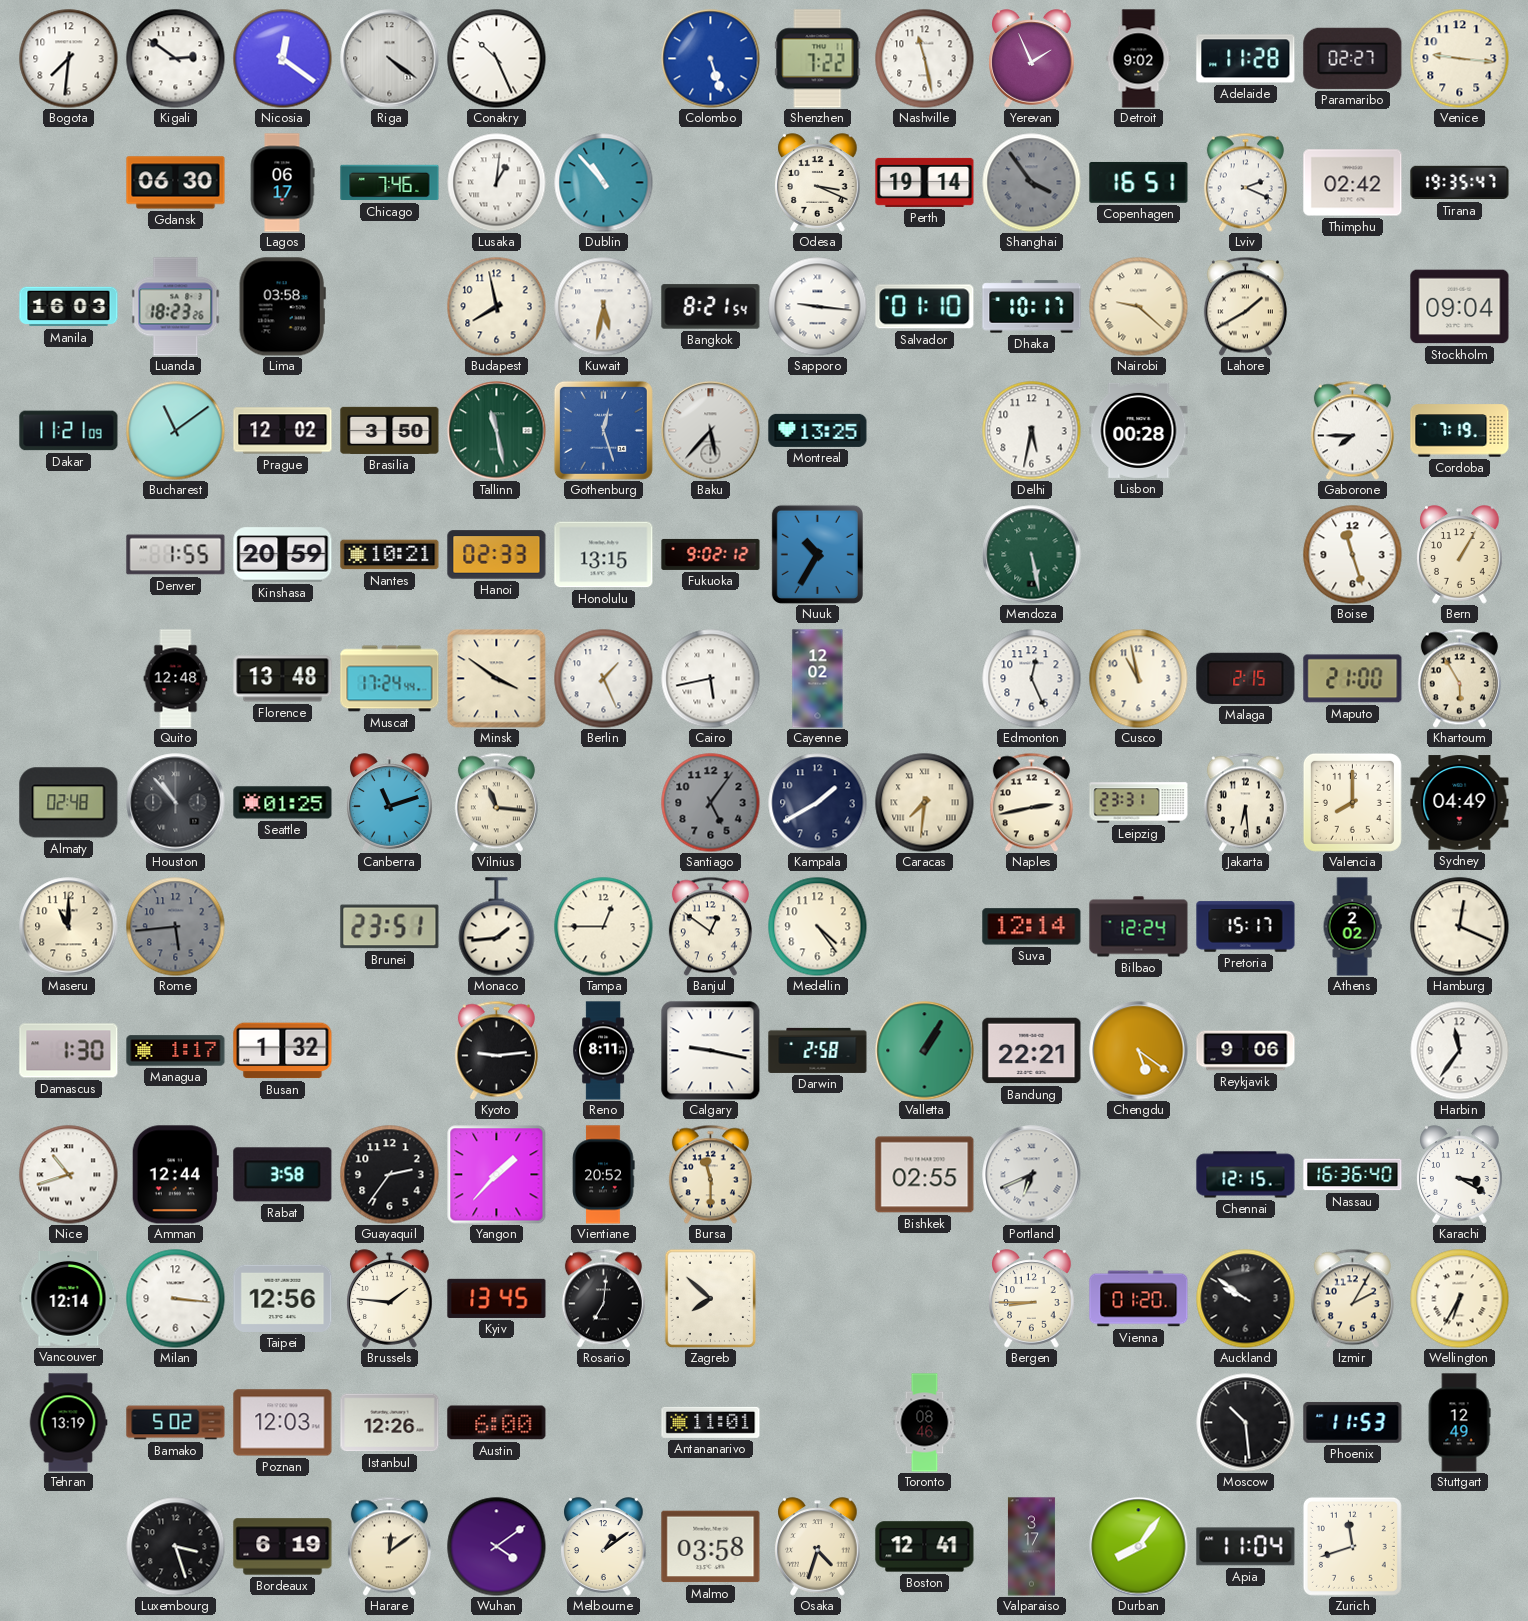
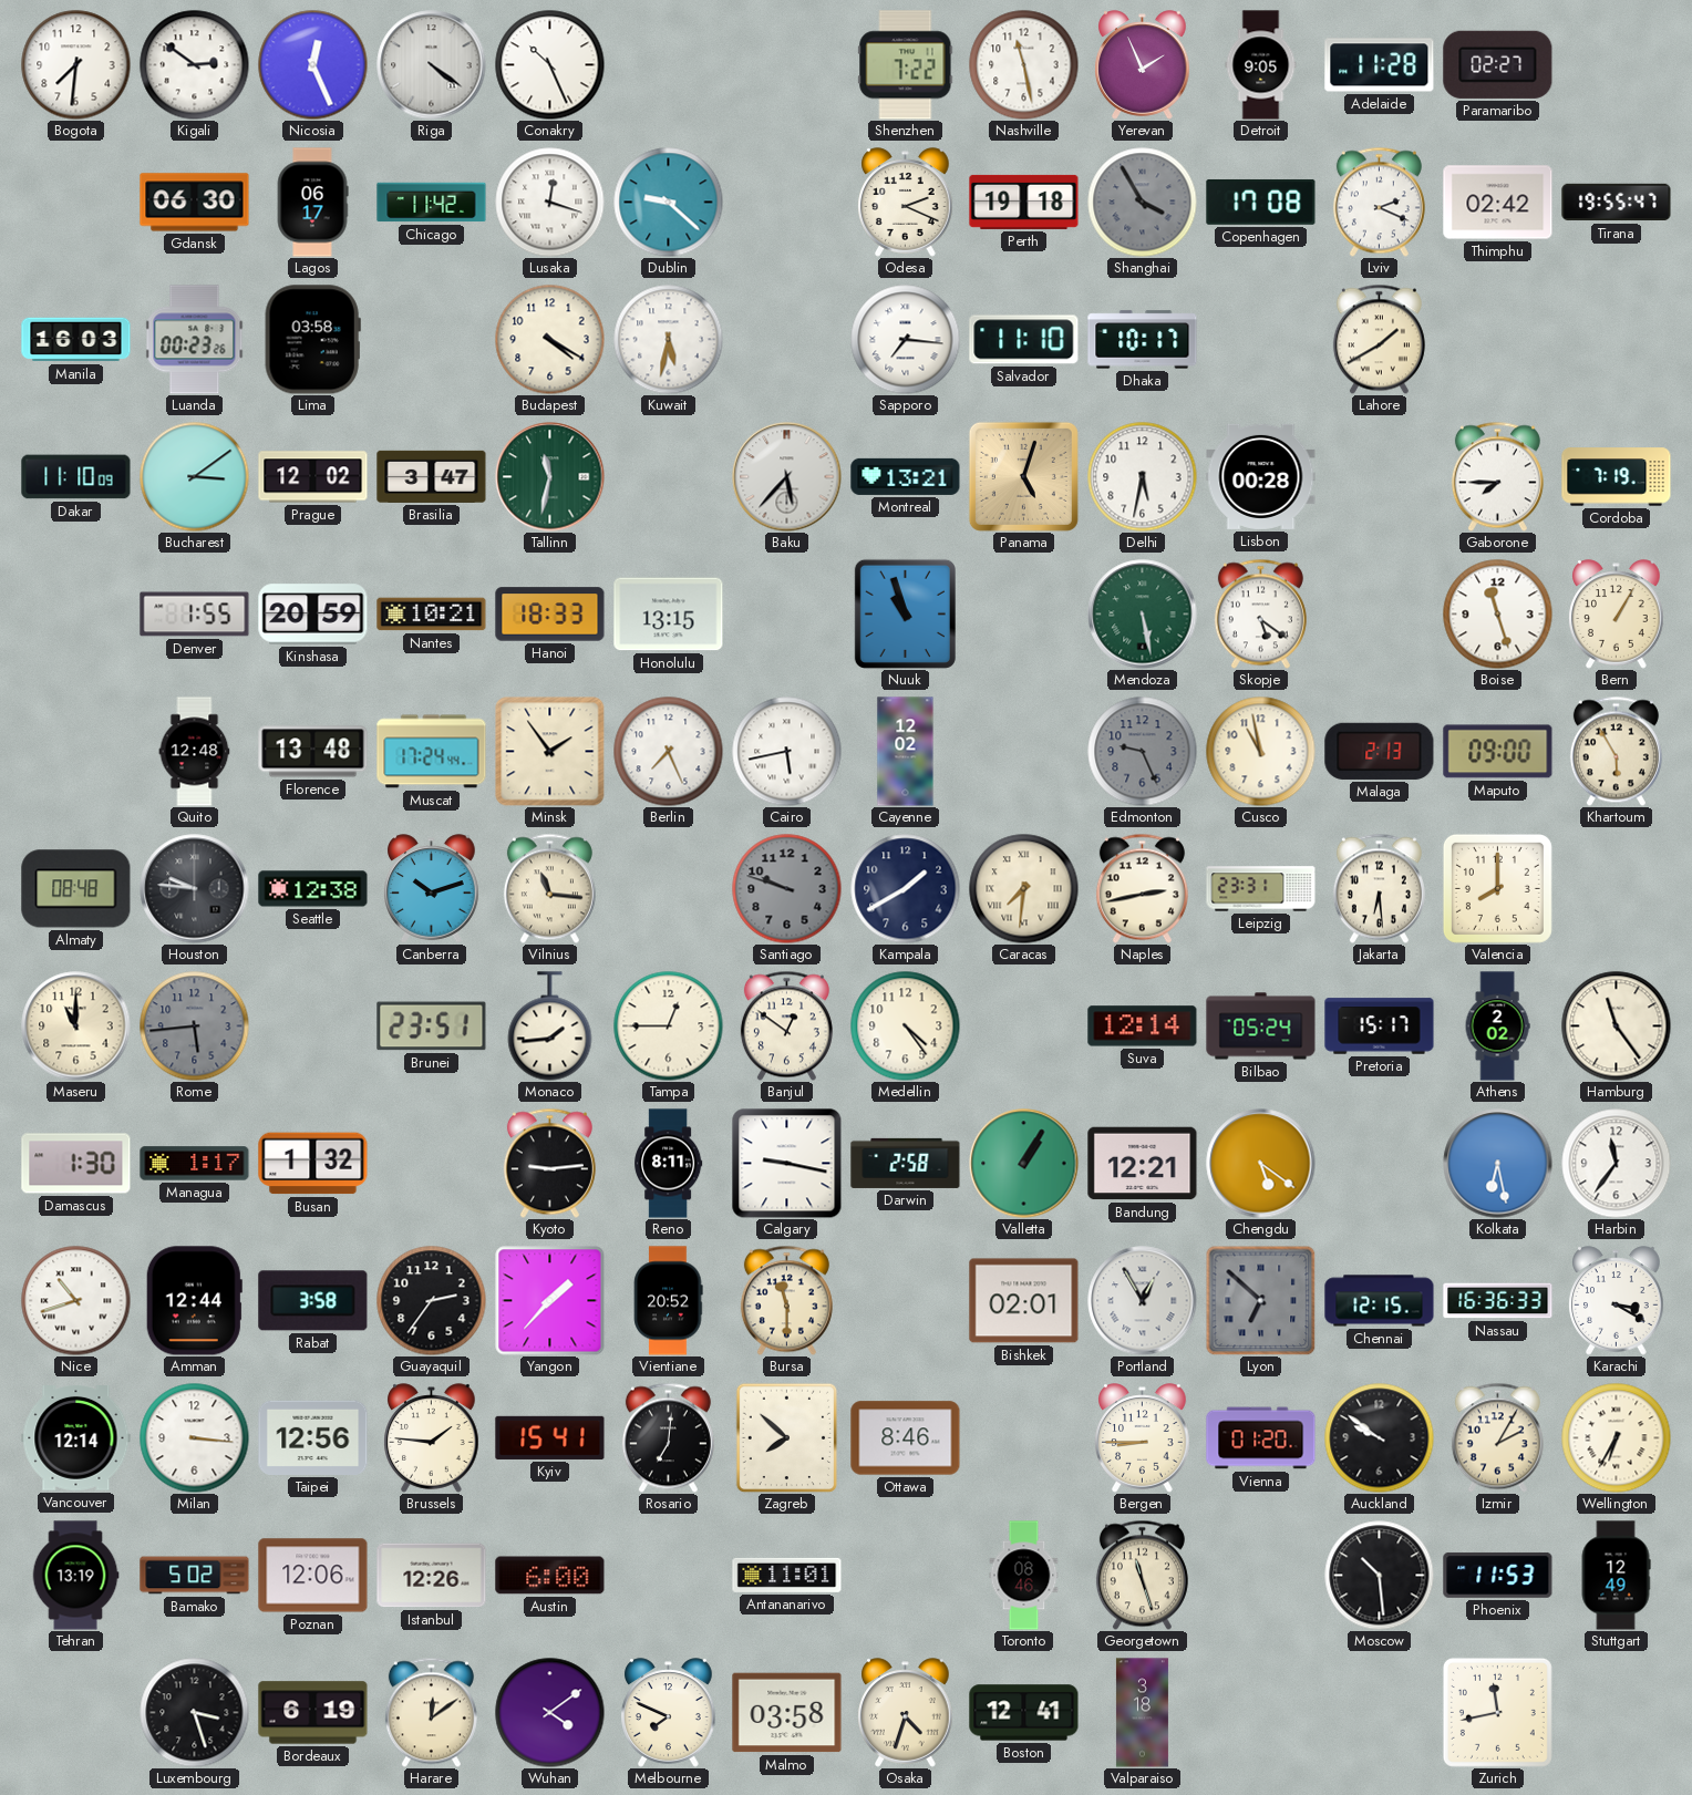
Nicosia: 12:21 -> 12:26 (313, 65)
Colombo: 5:27 -> none (711, 59)
Detroit: 9:02 -> 9:05 (1261, 65)
Venice: 9:16 -> none (1460, 59)
Chicago: 7:46 -> 11:42 (432, 203)
Lusaka: 1:01 -> 12:18 (550, 203)
Dublin: 10:53 -> 9:22 (669, 203)
Odesa: 3:19 -> 2:19 (906, 203)
Perth: 19:14 -> 19:18 (1024, 202)
Shanghai: 3:54 -> 3:55 (1143, 203)
Copenhagen: 16:51 -> 17:08 (1261, 202)
Tirana: 19:35 -> 19:55 (1617, 203)
Luanda: 18:23 -> 00:23 (195, 340)
Budapest: 7:58 -> 4:20 (550, 340)
Bangkok: 8:21 -> none (711, 307)
Sapporo: 9:16 -> 7:16 (906, 340)
Salvador: 01:10 -> 11:10 (1024, 340)
Nairobi: 9:22 -> none (1139, 307)
Stockholm: 09:04 -> none (1460, 307)
Dakar: 11:21 -> 11:10 (76, 477)
Bucharest: 11:09 -> 3:09 (195, 477)
Brasilia: 3:50 -> 3:47 (432, 476)
Tallinn: 11:28 -> 11:32 (550, 477)
Gothenburg: 12:27 -> none (603, 430)
Montreal: 13:25 -> 13:21 (906, 476)
Panama: none -> 5:03 (1023, 476)
Hanoi: 02:33 -> 18:33 (550, 615)
Fukuoka: 9:02 -> none (711, 554)
Nuuk: 10:35 -> 10:57 (905, 613)
Skopje: none -> 5:21 (1260, 613)
Minsk: 3:51 -> 1:54 (549, 751)
Berlin: 1:26 -> 7:26 (669, 752)
Edmonton: 12:26 -> 9:26 (1143, 752)
Edmonton dial: white -> grey (1143, 752)
Malaga: 2:15 -> 2:13 (1380, 751)
Maputo: 21:00 -> 09:00 (1498, 752)
Almaty: 02:48 -> 08:48 (76, 889)
Houston: 10:53 -> 9:46 (195, 889)
Seattle: 01:25 -> 12:38 (313, 889)
Canberra: 11:12 -> 10:12 (432, 889)
Santiago: 5:06 -> 9:48 (787, 889)
Sydney: 04:49 -> none (1460, 803)
Bilbao: 12:24 -> 05:24 (1261, 1027)
Hamburg: 12:19 -> 11:24 (1617, 1027)
Bandung: 22:21 -> 12:21 (1143, 1164)
Reykjavik: 9:06 -> none (1246, 1051)
Kolkata: none -> 6:28 (1498, 1164)
Bishkek: 02:55 -> 02:01 (1024, 1301)
Portland: 6:41 -> 12:55 (1143, 1301)
Lyon: none -> 6:52 (1260, 1301)
Nassau: 16:36:40 -> 16:36:33 (1498, 1301)
Kyiv: 13:45 -> 15:41 (550, 1437)
Ottawa: none -> 8:46 (906, 1438)
Poznan: 12:03 -> 12:06 (313, 1576)
Georgetown: none -> 11:27 (1142, 1575)
Melbourne: 1:09 -> 7:49 (669, 1713)
Valparaiso: 3:17 -> 3:18 (1142, 1713)
Durban: 8:06 -> none (1139, 1547)
Apia: 11:04 -> none (1246, 1547)
Zurich: 11:42 -> 11:43 (1497, 1712)
